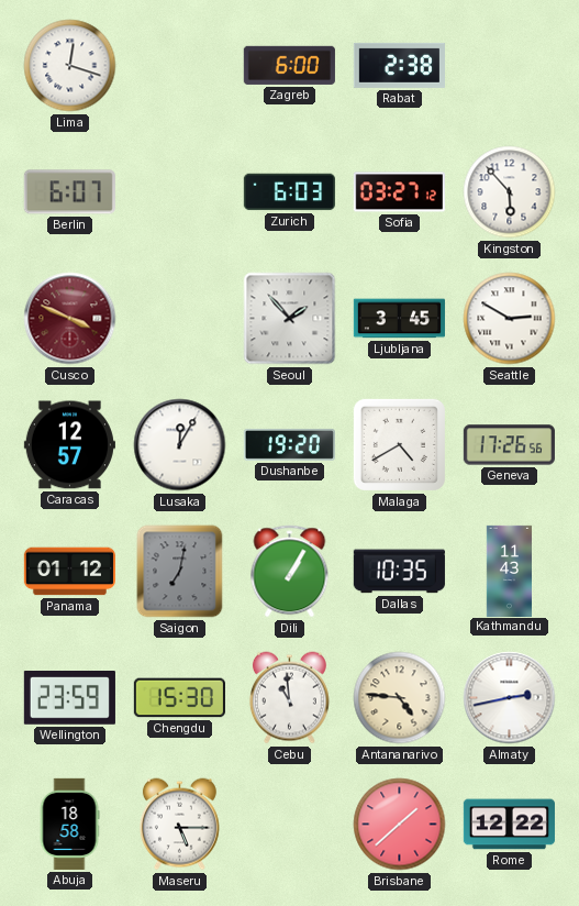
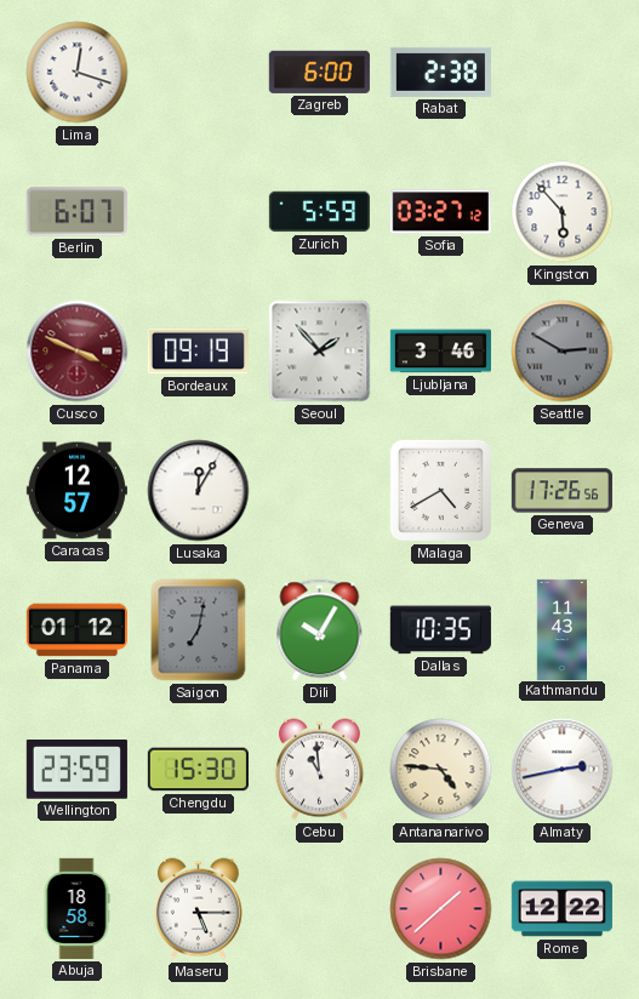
Zurich: 6:03 -> 5:59 (319, 212)
Bordeaux: none -> 09:19 (198, 352)
Ljubljana: 3:45 -> 3:46 (440, 352)
Seattle dial: white -> grey (563, 352)
Dushanbe: 19:20 -> none (289, 444)
Dili: 1:05 -> 10:05 (320, 630)
